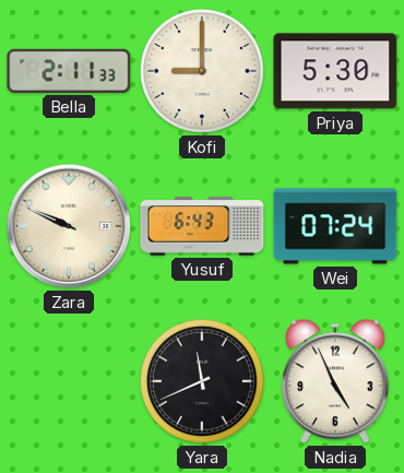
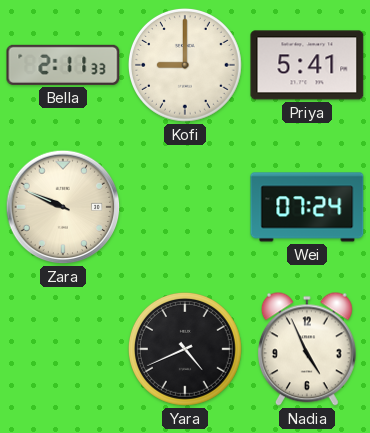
Priya: 5:30 -> 5:41 (307, 65)
Yusuf: 6:43 -> none (202, 226)
Yara: 11:41 -> 4:41 (185, 349)
